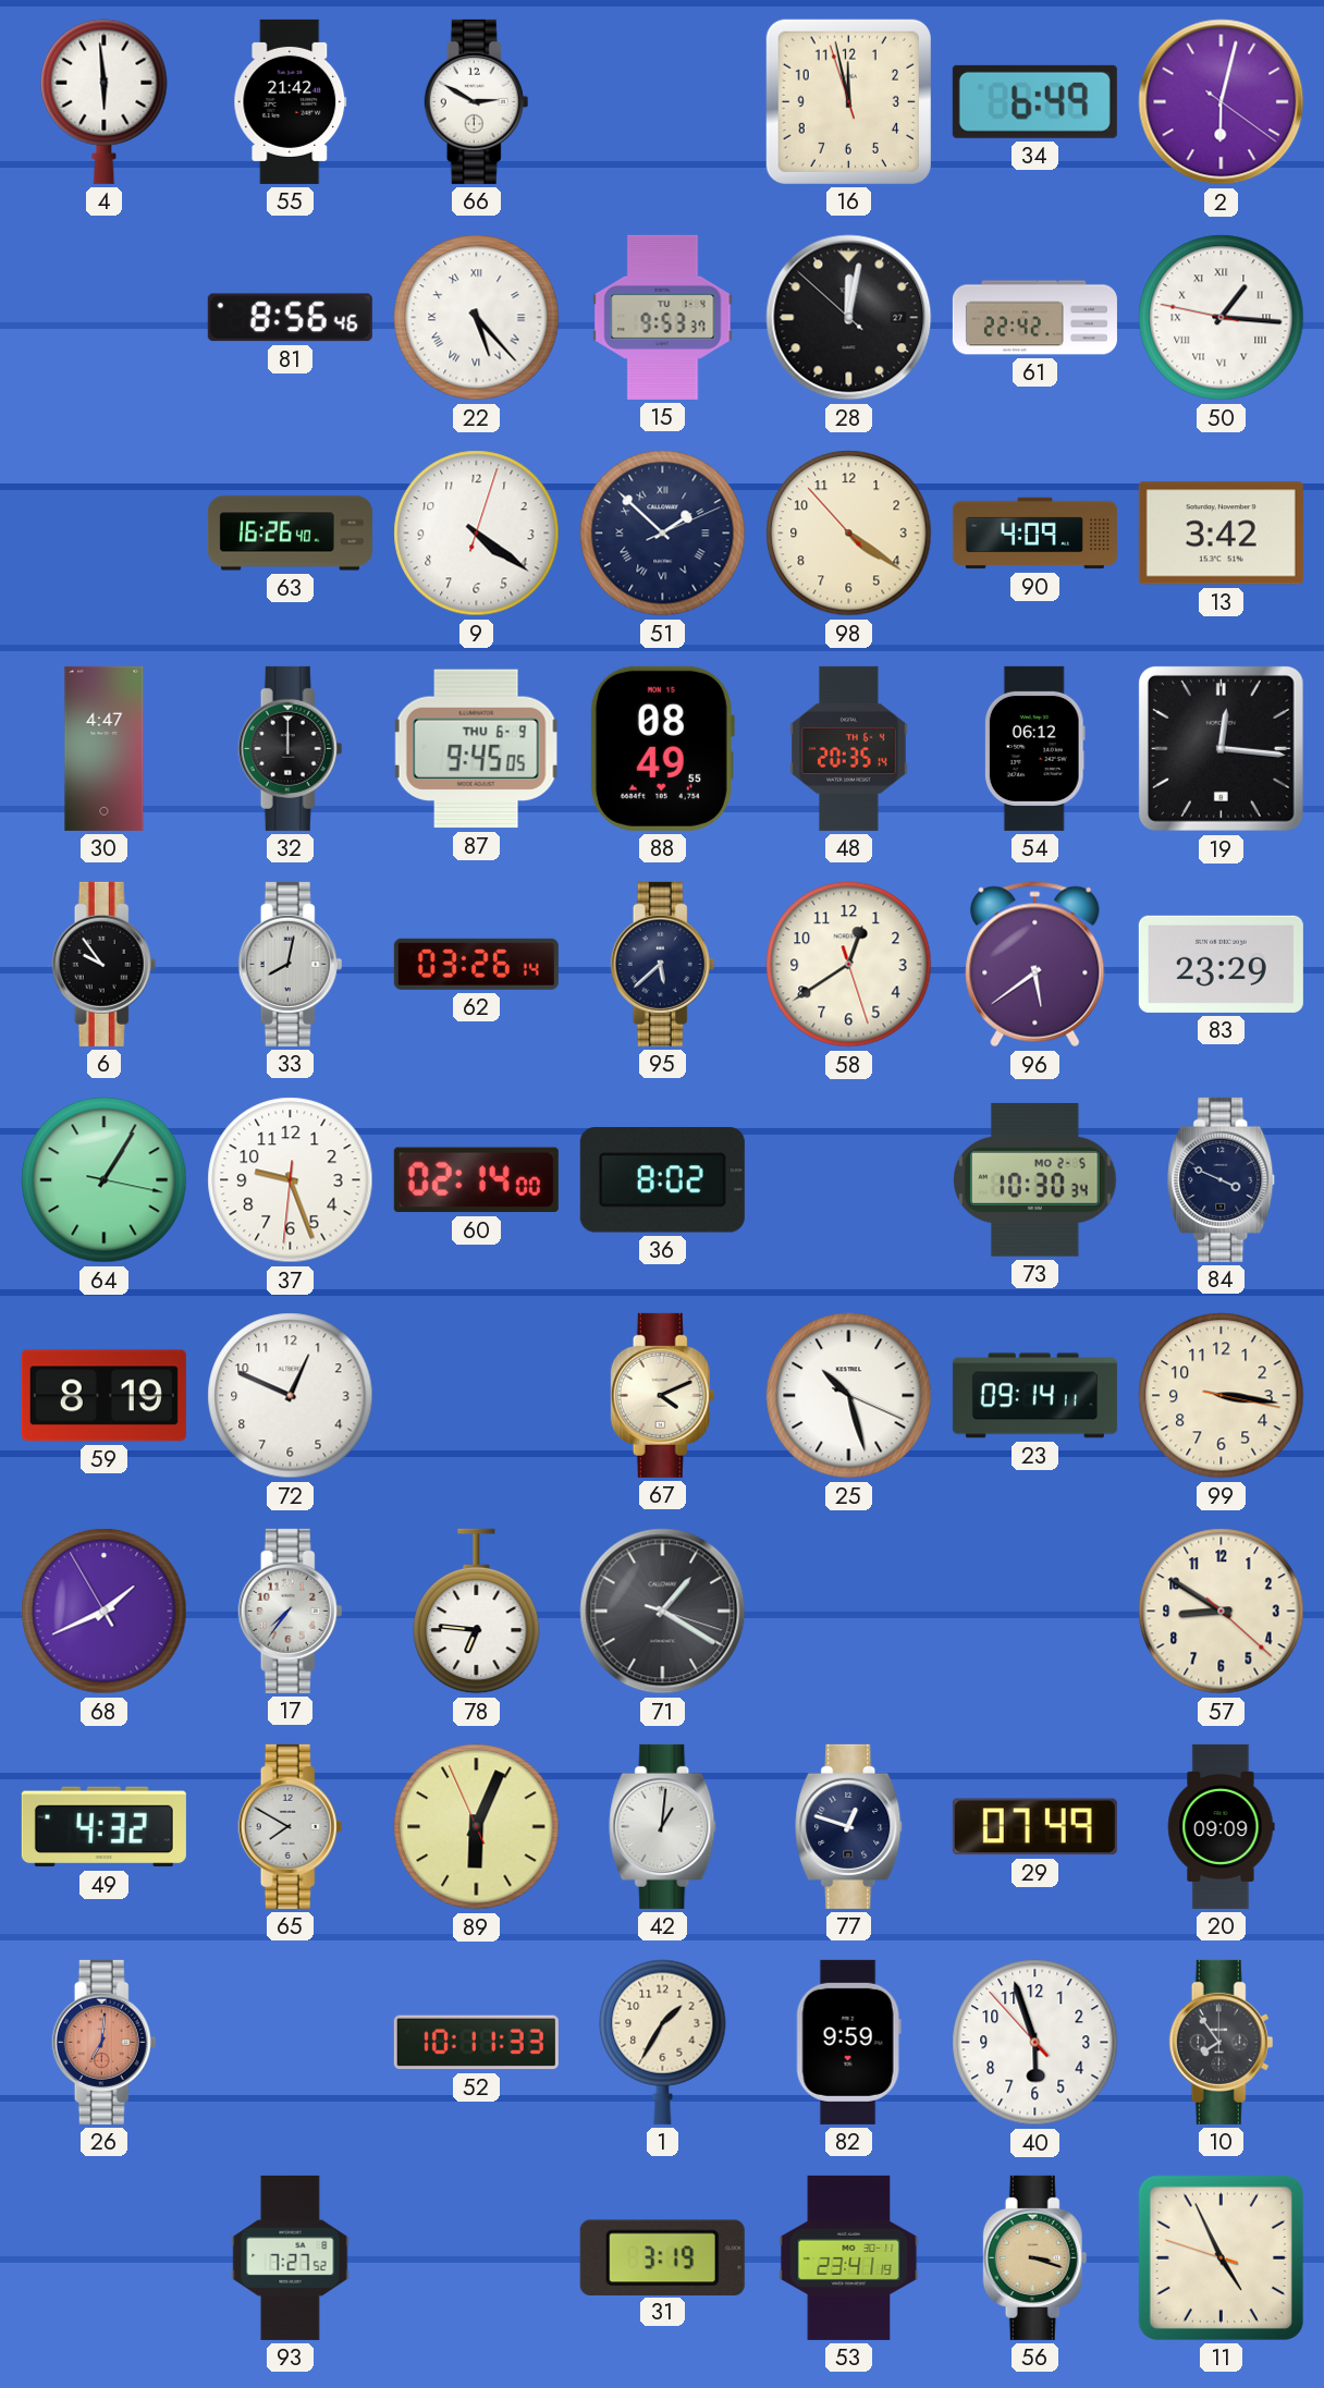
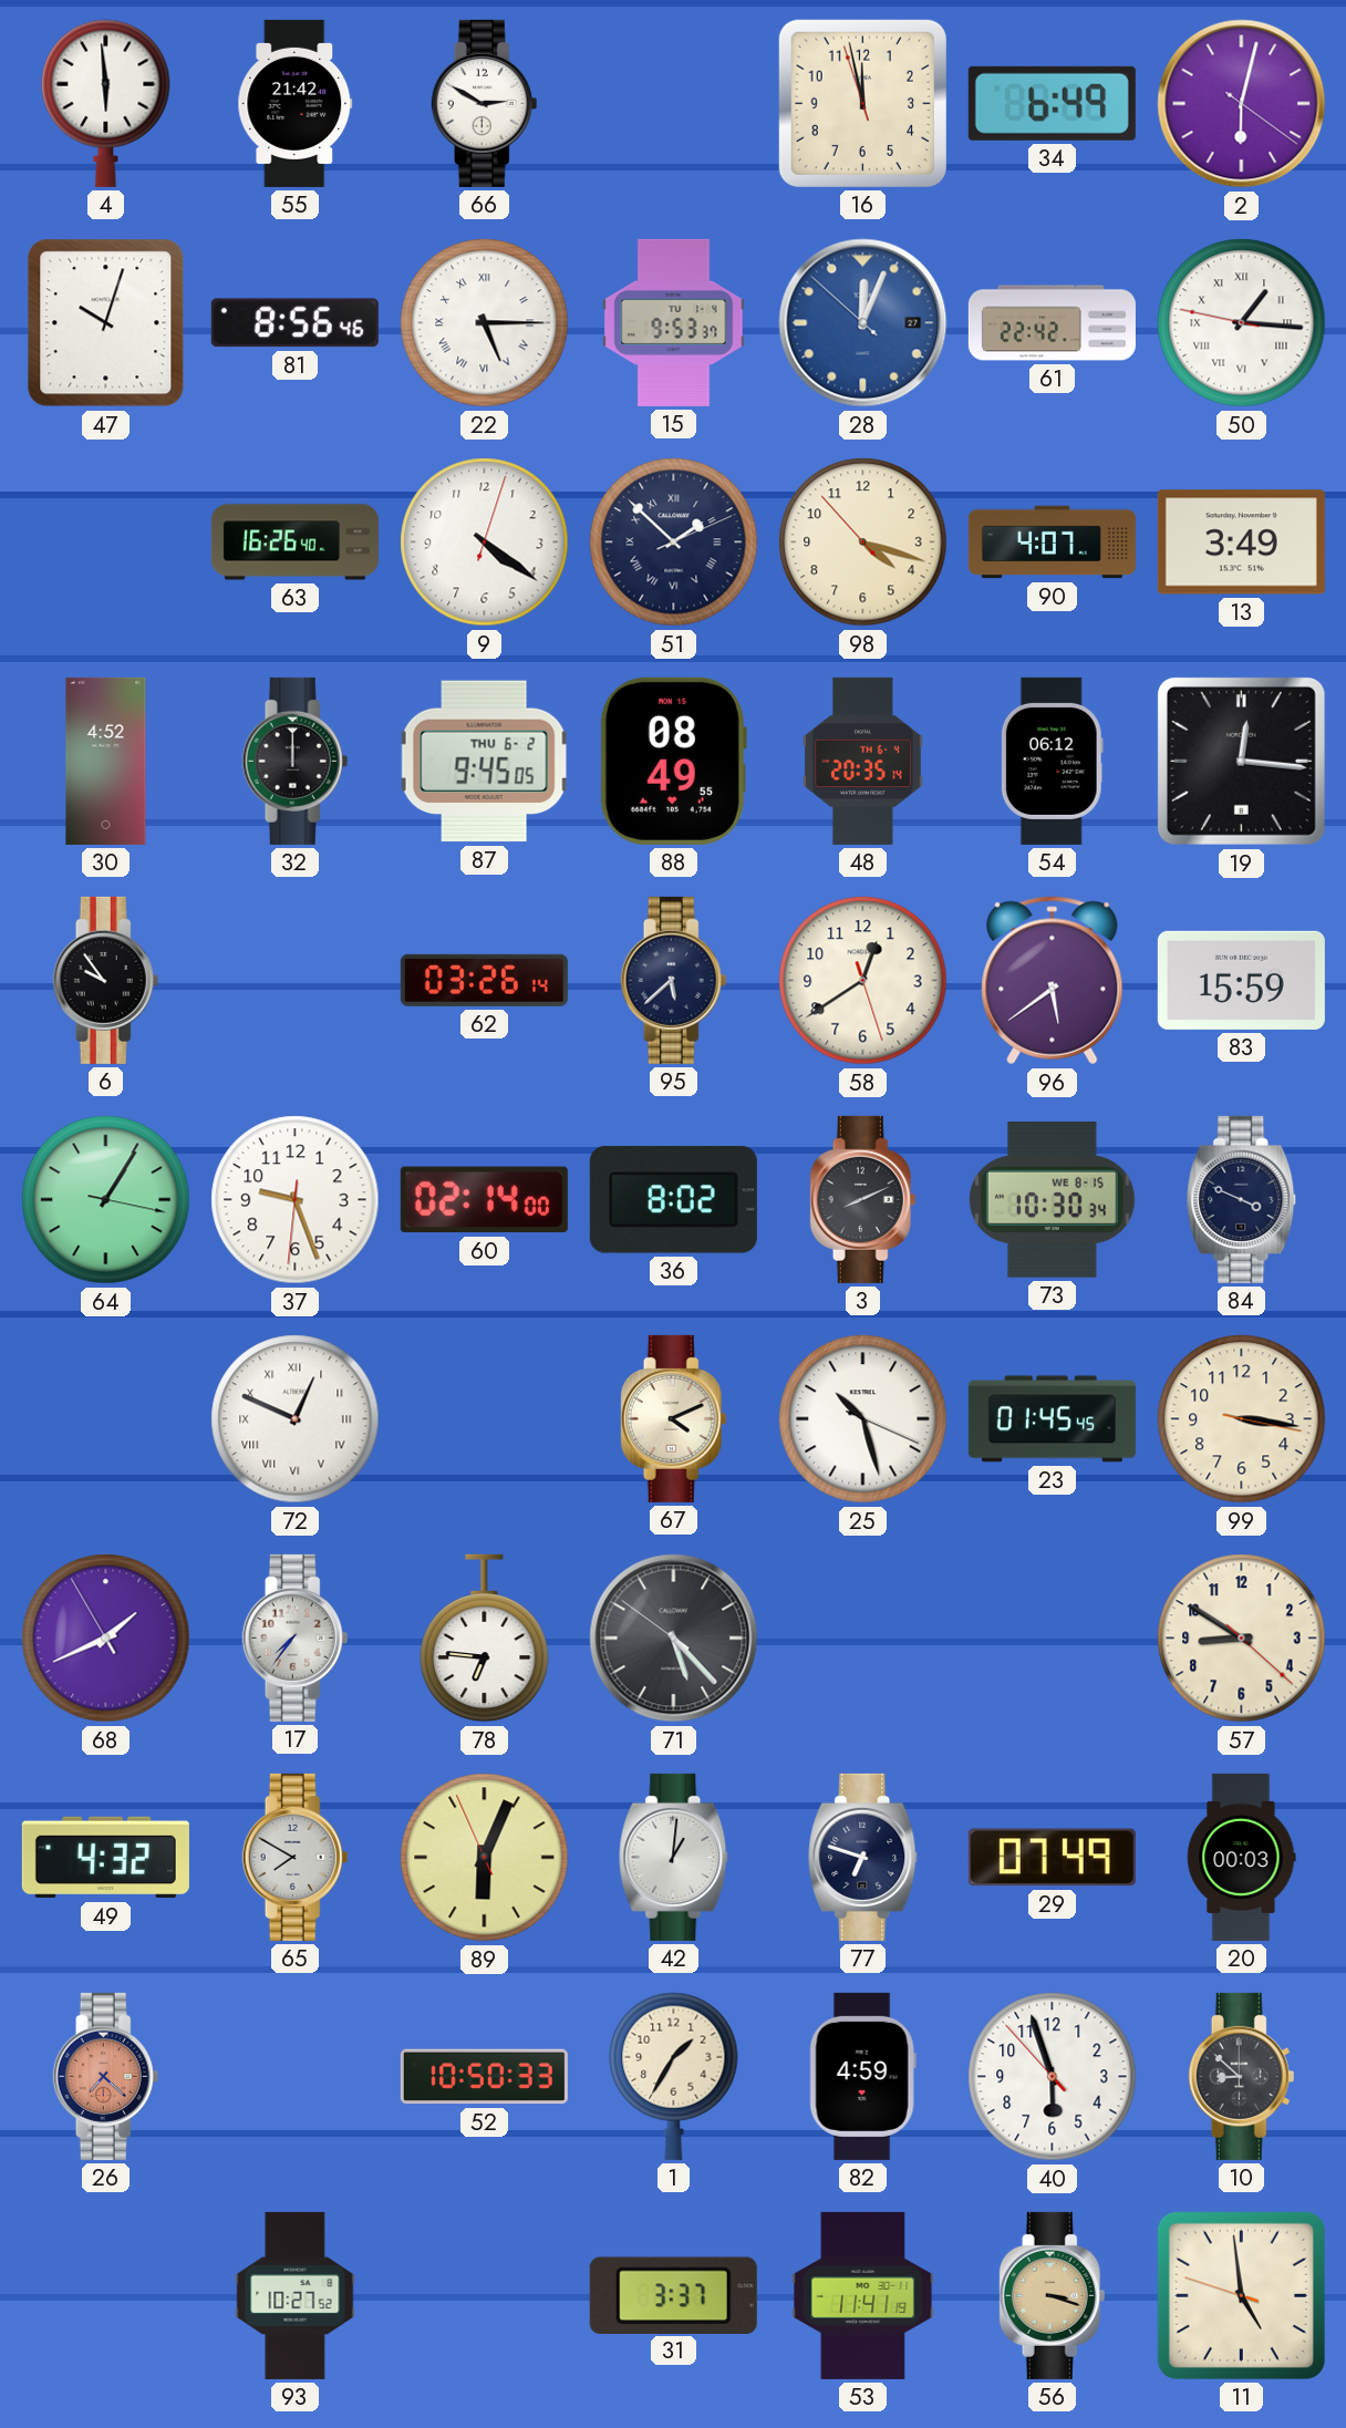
47: none -> 10:03 (106, 323)
22: 5:23 -> 5:15 (485, 323)
28: 12:01 -> 12:03 (863, 323)
28 dial: black -> blue (863, 323)
98: 4:20 -> 4:17 (863, 543)
90: 4:09 -> 4:07 (1052, 543)
13: 3:42 -> 3:49 (1241, 543)
30: 4:47 -> 4:52 (106, 761)
87 date: THU 6-9 -> THU 6-2 (485, 762)
33: 8:02 -> none (291, 964)
83: 23:29 -> 15:59 (1241, 980)
3: none -> 8:11 (863, 1199)
73 date: MO 2-5 -> WE 8-15 (1053, 1199)
59: 8:19 -> none (103, 1396)
72 numerals: Arabic -> Roman (296, 1419)
23: 09:14 -> 01:45 (1052, 1419)
71: 1:20 -> 5:22 (674, 1639)
77: 12:48 -> 6:48 (863, 1857)
20: 09:09 -> 00:03 (1241, 1857)
26: 7:01 -> 7:22 (106, 2076)
52: 10:11 -> 10:50 (484, 2077)
82: 9:59 -> 4:59 (862, 2076)
10: 7:54 -> 8:52 (1242, 2076)
93: 7:27 -> 10:27 (296, 2295)
31: 3:19 -> 3:37 (673, 2295)
53: 23:41 -> 11:41 (863, 2295)
11: 4:55 -> 4:58 (1241, 2295)
